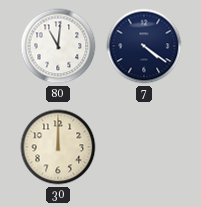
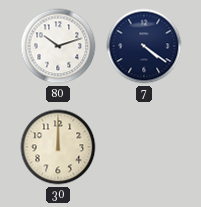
80: 11:01 -> 10:12 (58, 46)
